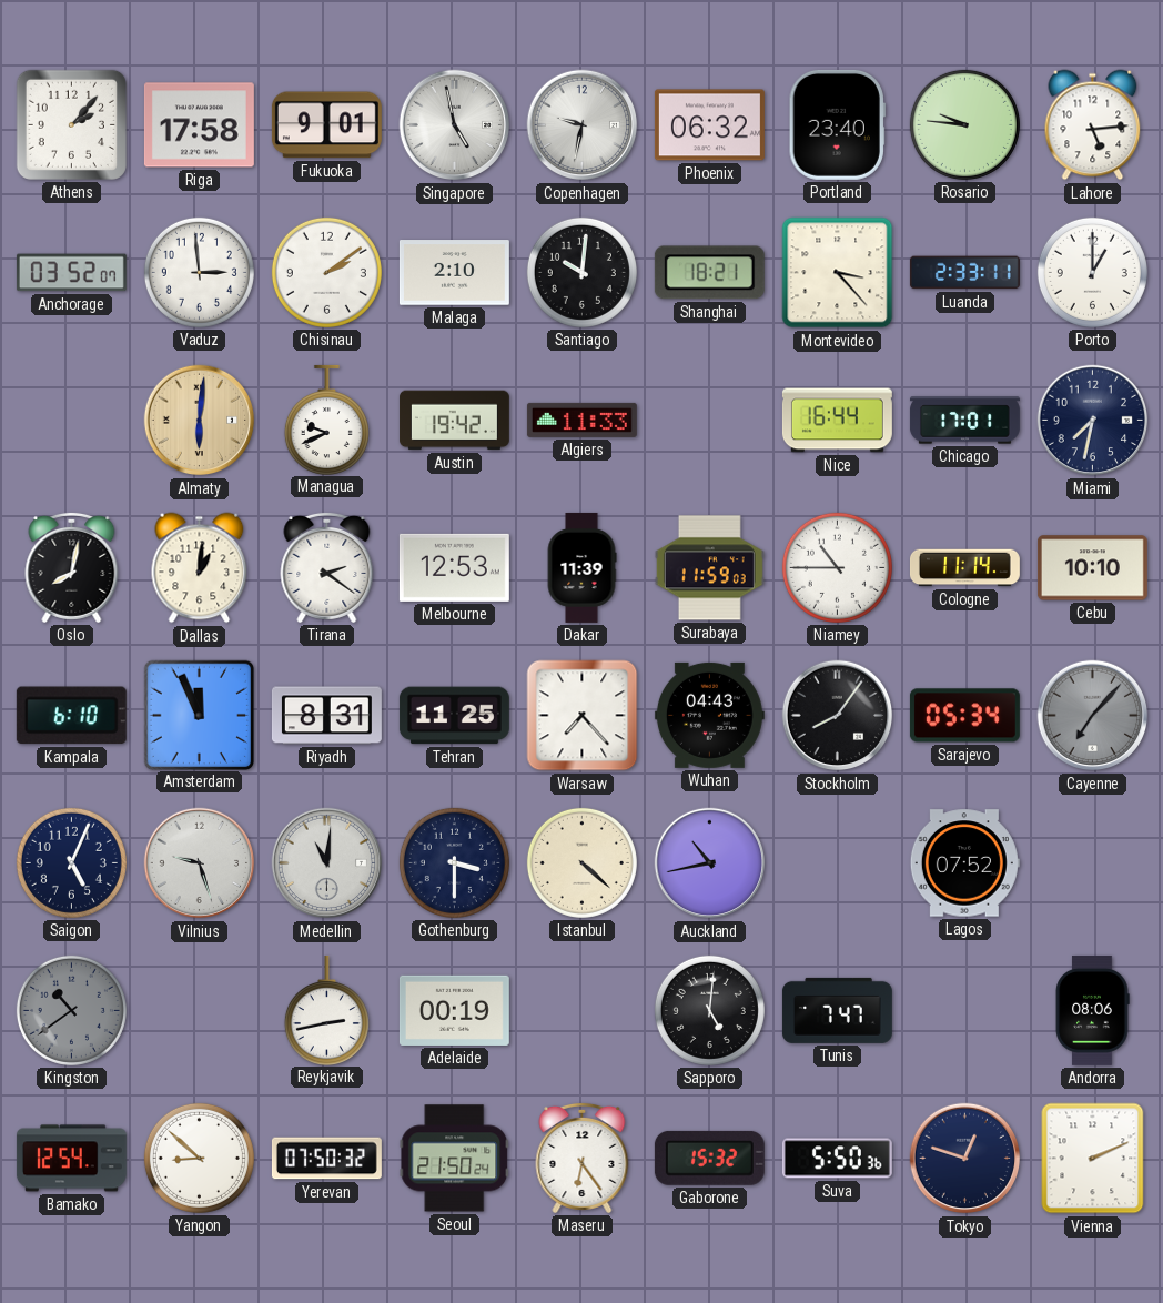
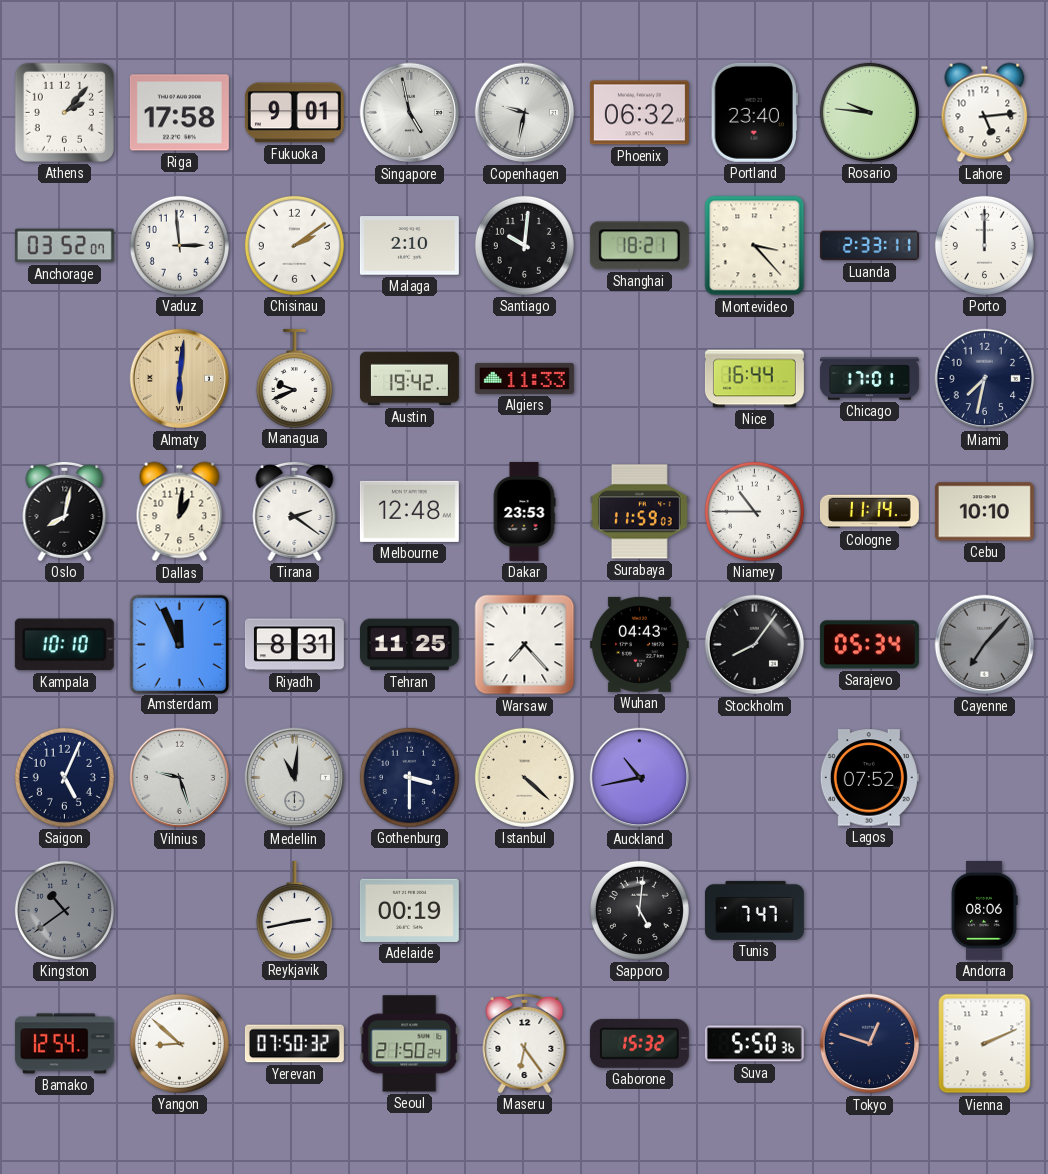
Porto: 1:00 -> 12:00 (984, 245)
Melbourne: 12:53 -> 12:48 (409, 511)
Dakar: 11:39 -> 23:53 (524, 511)
Kampala: 6:10 -> 10:10 (64, 645)
